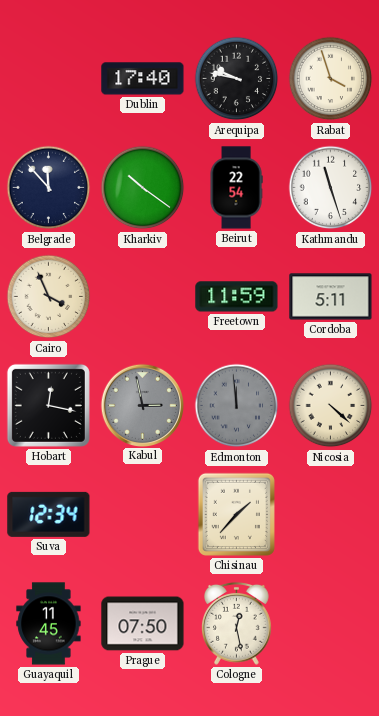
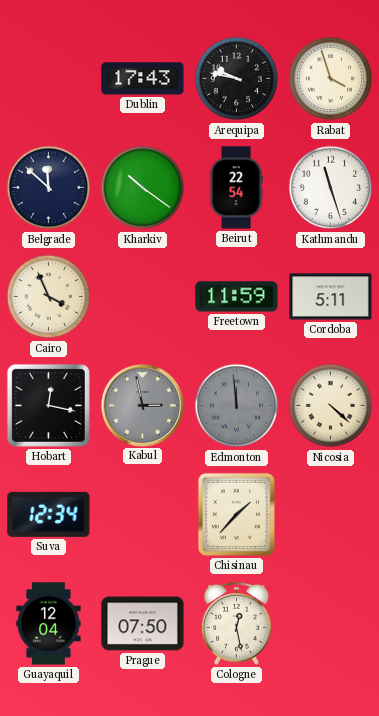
Dublin: 17:40 -> 17:43 (143, 79)
Belgrade: 11:53 -> 11:52 (49, 188)
Guayaquil: 11:45 -> 12:04 (49, 624)
